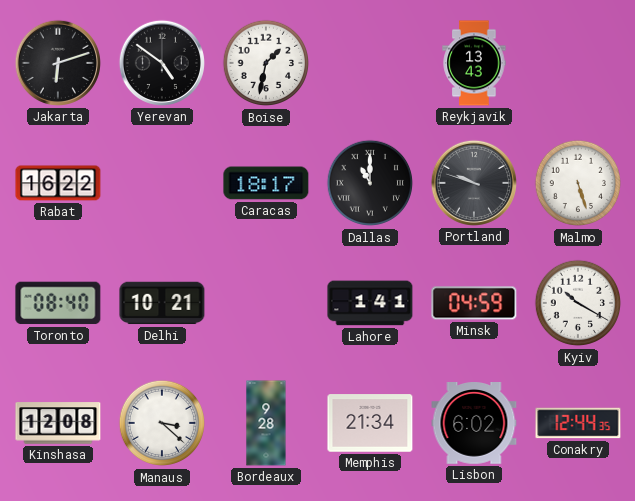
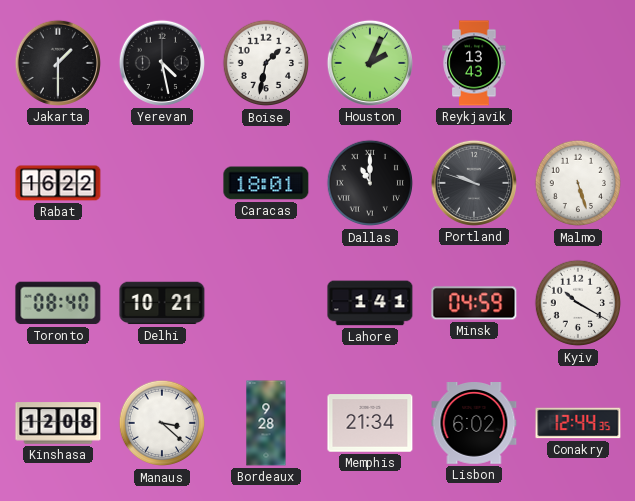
Jakarta: 6:12 -> 1:30 (58, 63)
Yerevan: 4:51 -> 4:28 (162, 63)
Houston: none -> 2:04 (370, 63)
Caracas: 18:17 -> 18:01 (266, 183)
